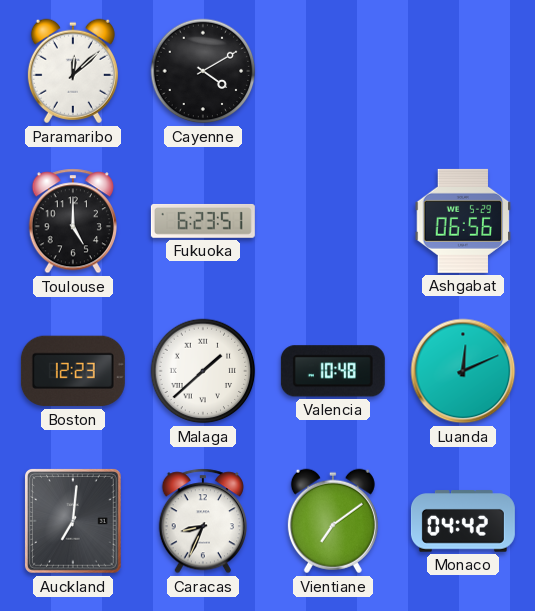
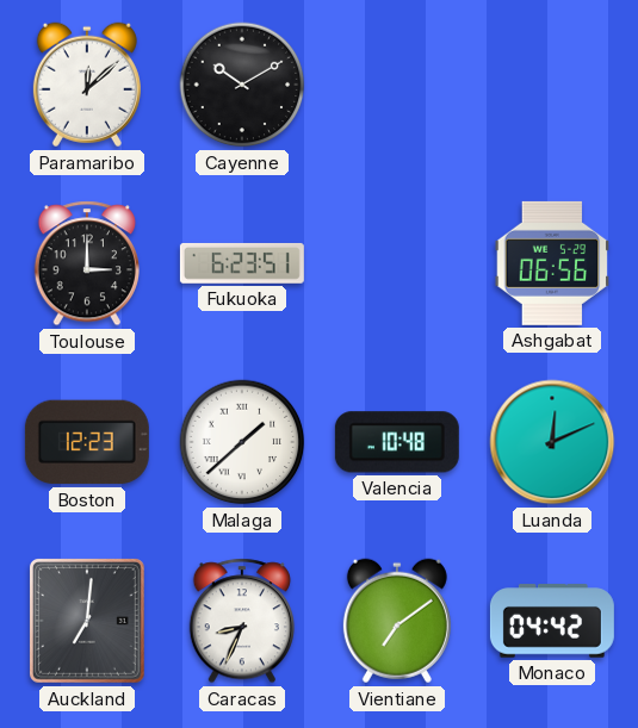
Cayenne: 4:10 -> 10:10 (242, 85)
Toulouse: 5:00 -> 3:00 (86, 263)
